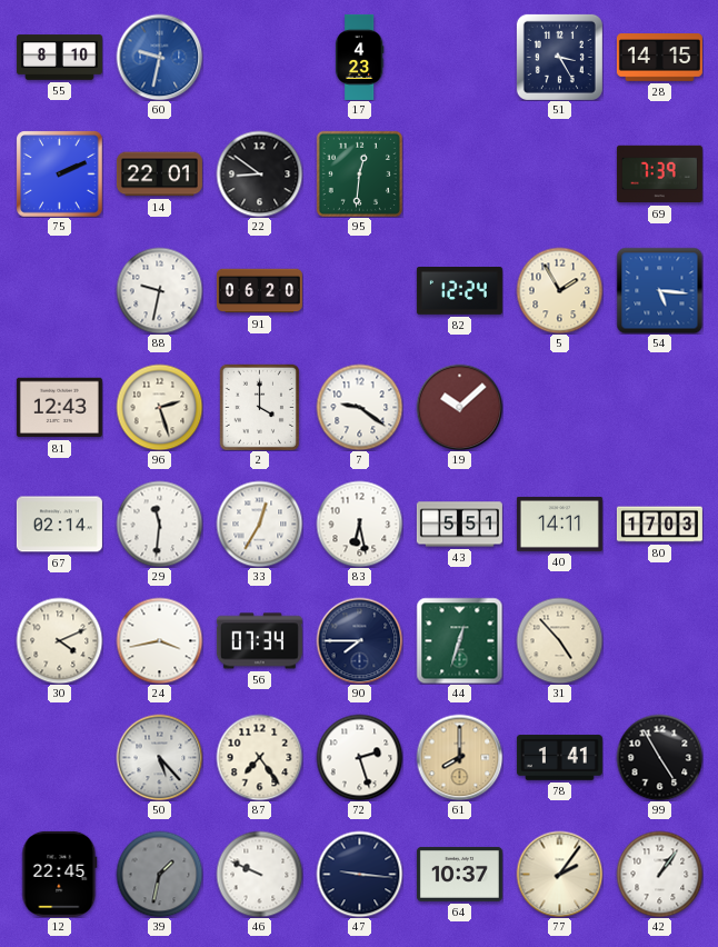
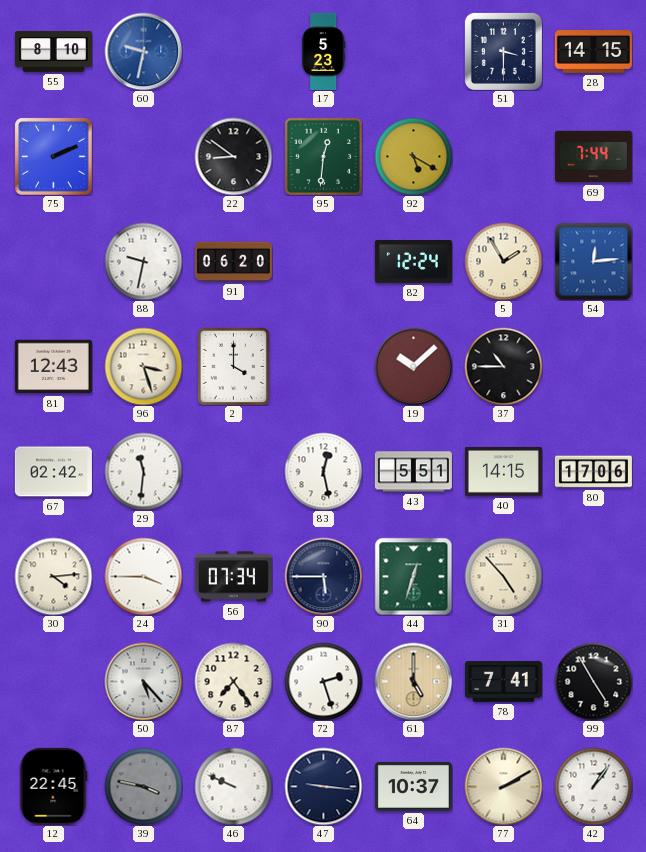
17: 4:23 -> 5:23 (323, 51)
51: 3:25 -> 3:30 (503, 51)
14: 22:01 -> none (159, 175)
92: none -> 5:20 (413, 156)
69: 7:39 -> 7:44 (593, 157)
54: 5:16 -> 12:14 (593, 261)
96: 2:27 -> 3:27 (143, 366)
7: 9:21 -> none (359, 407)
37: none -> 10:45 (503, 366)
67: 02:14 -> 02:42 (53, 472)
33: 12:35 -> none (259, 524)
83: 6:28 -> 12:28 (323, 471)
40: 14:11 -> 14:15 (503, 471)
80: 17:03 -> 17:06 (593, 472)
30: 4:11 -> 4:14 (53, 576)
24: 3:43 -> 3:45 (143, 576)
90: 7:45 -> 5:45 (323, 576)
61: 8:00 -> 5:00 (413, 681)
78: 1:41 -> 7:41 (503, 682)
39: 1:32 -> 3:47 (143, 786)
77: 2:06 -> 2:10 (503, 786)
